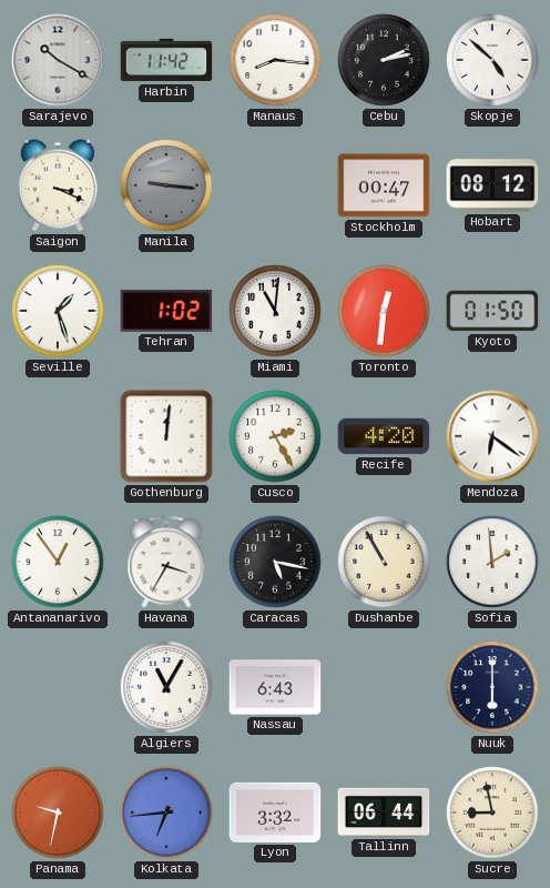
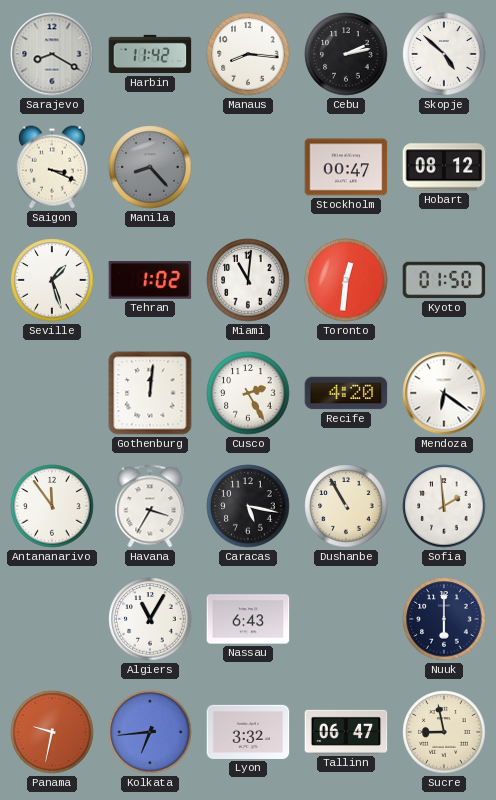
Sarajevo: 10:20 -> 8:20 (52, 54)
Manila: 9:16 -> 8:23 (150, 167)
Antananarivo: 12:54 -> 11:54 (52, 506)
Tallinn: 06:44 -> 06:47 (346, 732)
